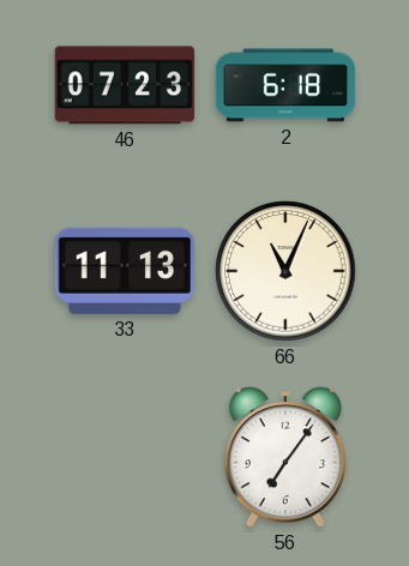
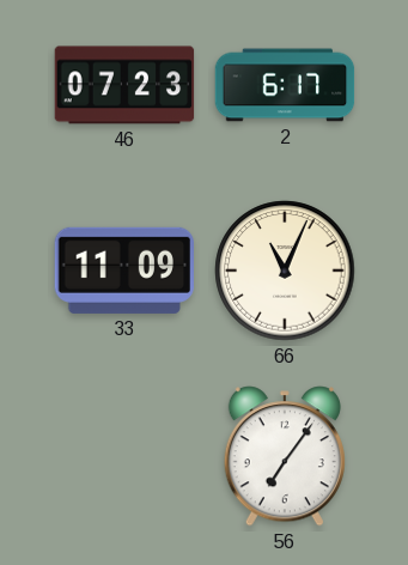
2: 6:18 -> 6:17 (285, 85)
33: 11:13 -> 11:09 (124, 271)
